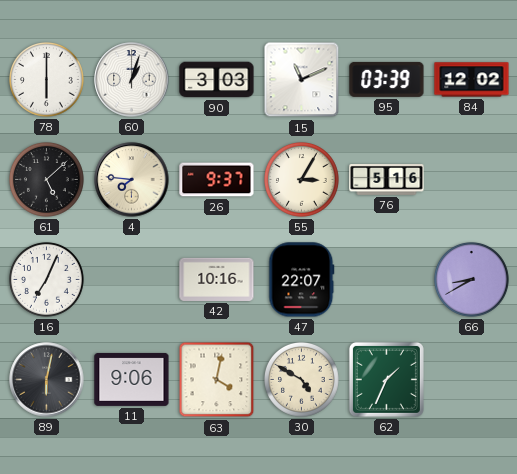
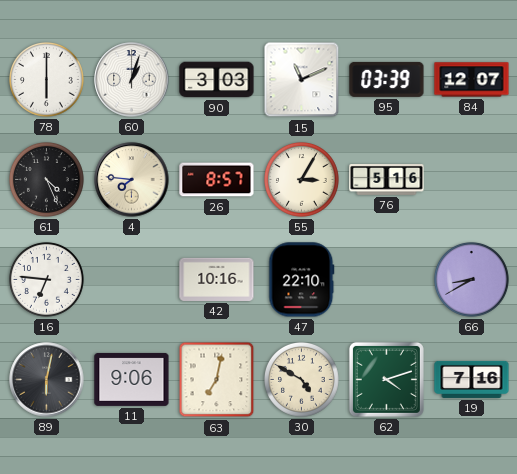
84: 12:02 -> 12:07 (472, 80)
61: 5:08 -> 4:26 (47, 180)
26: 9:37 -> 8:57 (217, 180)
16: 7:04 -> 6:46 (47, 280)
47: 22:07 -> 22:10 (302, 280)
63: 4:02 -> 7:02 (217, 380)
62: 1:34 -> 4:12 (386, 379)
19: none -> 7:16 (472, 379)
